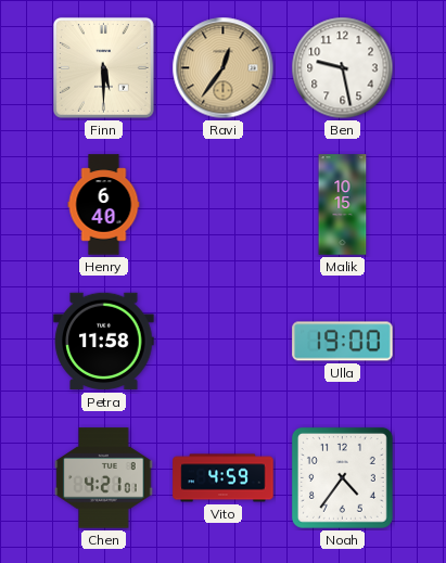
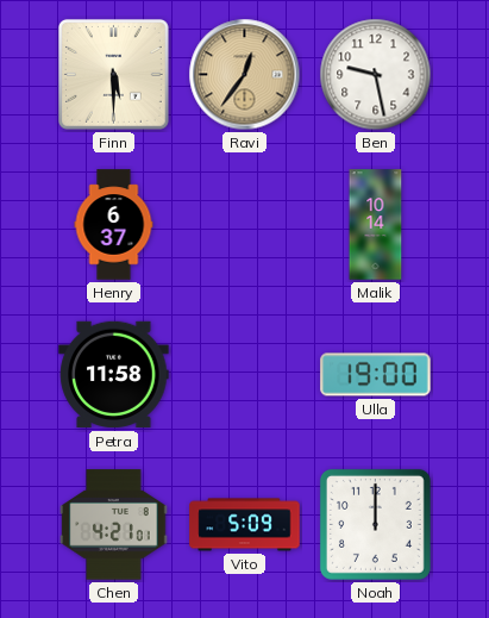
Henry: 6:40 -> 6:37 (114, 225)
Malik: 10:15 -> 10:14 (376, 225)
Vito: 4:59 -> 5:09 (245, 525)
Noah: 4:36 -> 12:00 (375, 524)
